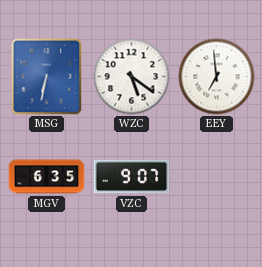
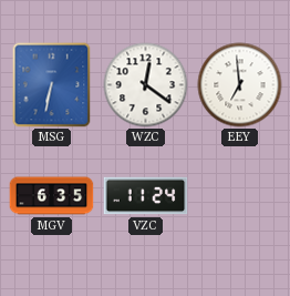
WZC: 5:21 -> 12:21 (146, 85)
VZC: 9:07 -> 11:24 (146, 196)
